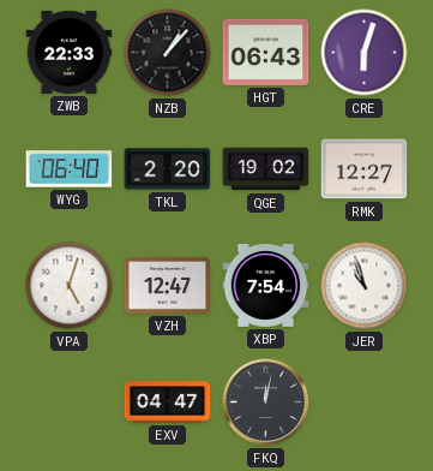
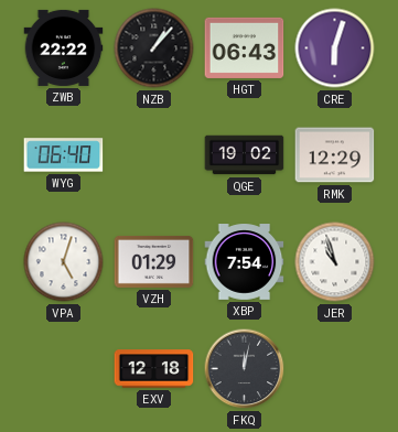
ZWB: 22:33 -> 22:22 (64, 47)
TKL: 2:20 -> none (168, 169)
RMK: 12:27 -> 12:29 (335, 155)
VZH: 12:47 -> 01:29 (154, 261)
EXV: 04:47 -> 12:18 (154, 369)
